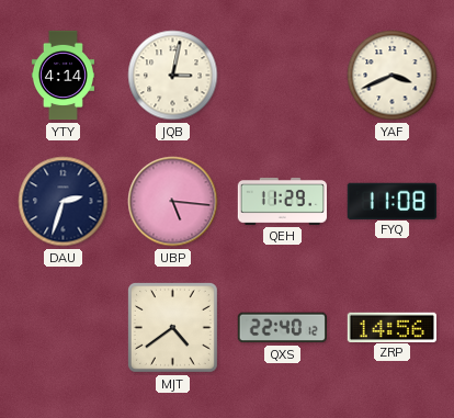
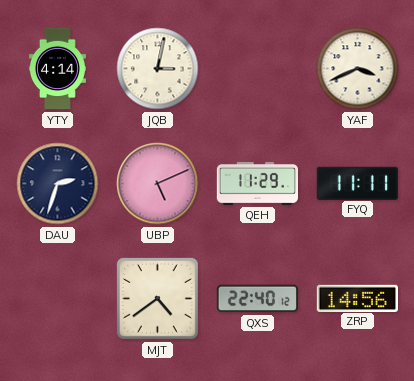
UBP: 5:16 -> 5:11 (158, 184)
FYQ: 11:08 -> 11:11 (357, 183)
